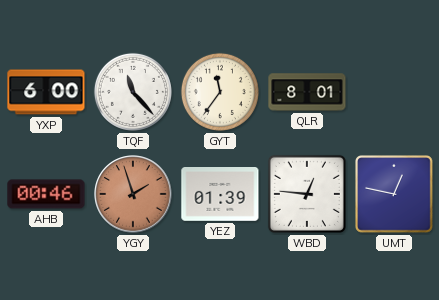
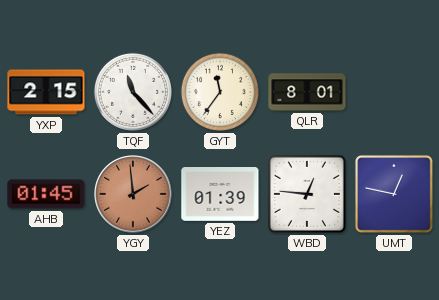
YXP: 6:00 -> 2:15 (46, 92)
AHB: 00:46 -> 01:45 (46, 194)
YGY: 1:57 -> 1:59 (133, 194)
